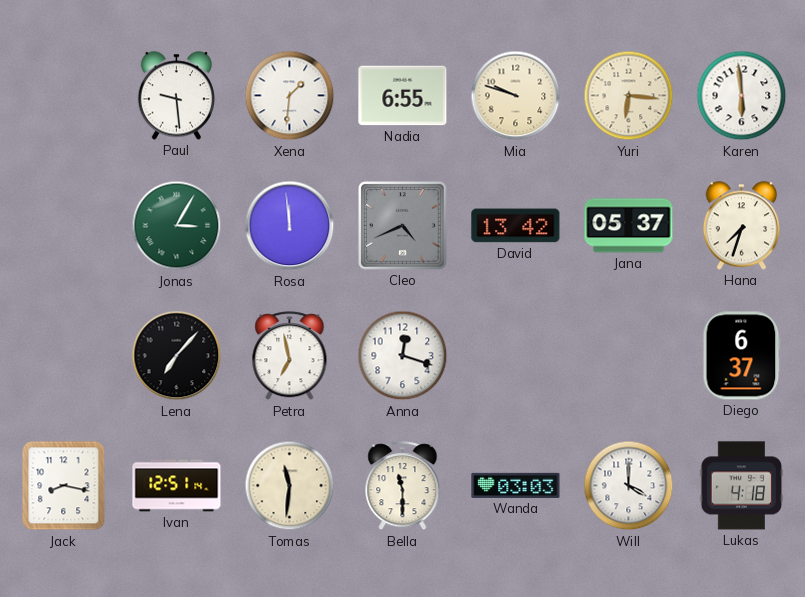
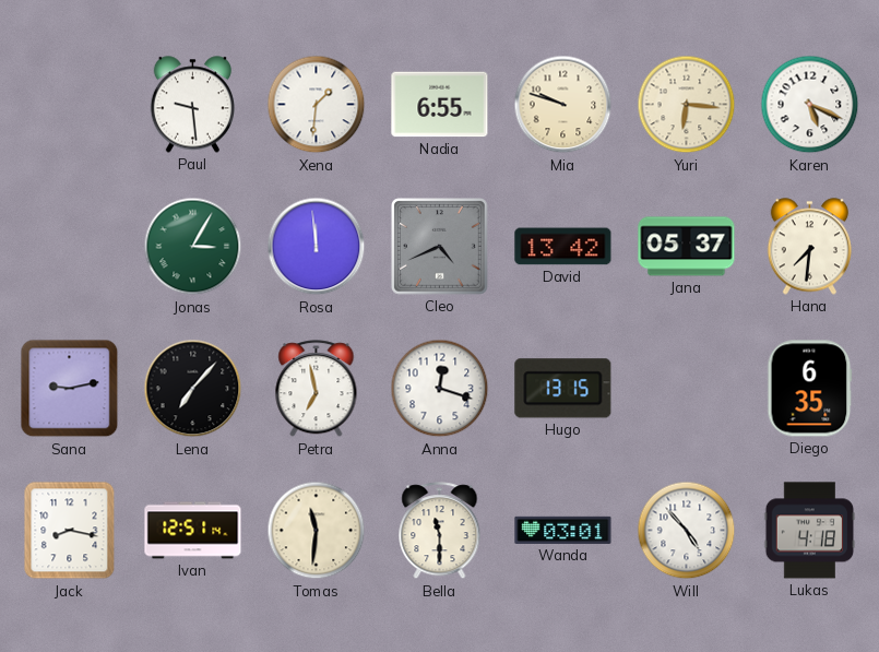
Karen: 5:59 -> 5:19 (810, 105)
Hana: 7:33 -> 7:31 (810, 247)
Sana: none -> 9:13 (70, 389)
Hugo: none -> 13:15 (563, 389)
Diego: 6:37 -> 6:35 (810, 389)
Wanda: 03:03 -> 03:01 (563, 530)
Will: 4:00 -> 4:53 (687, 531)
